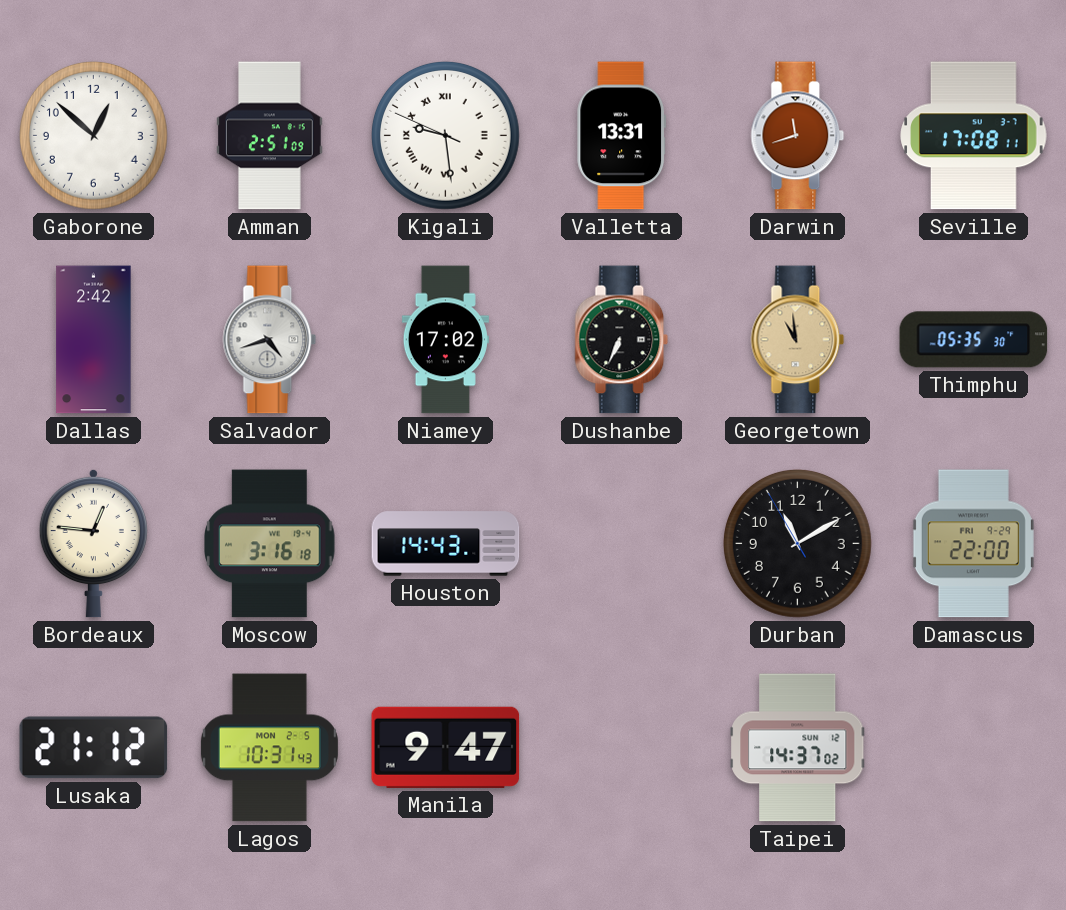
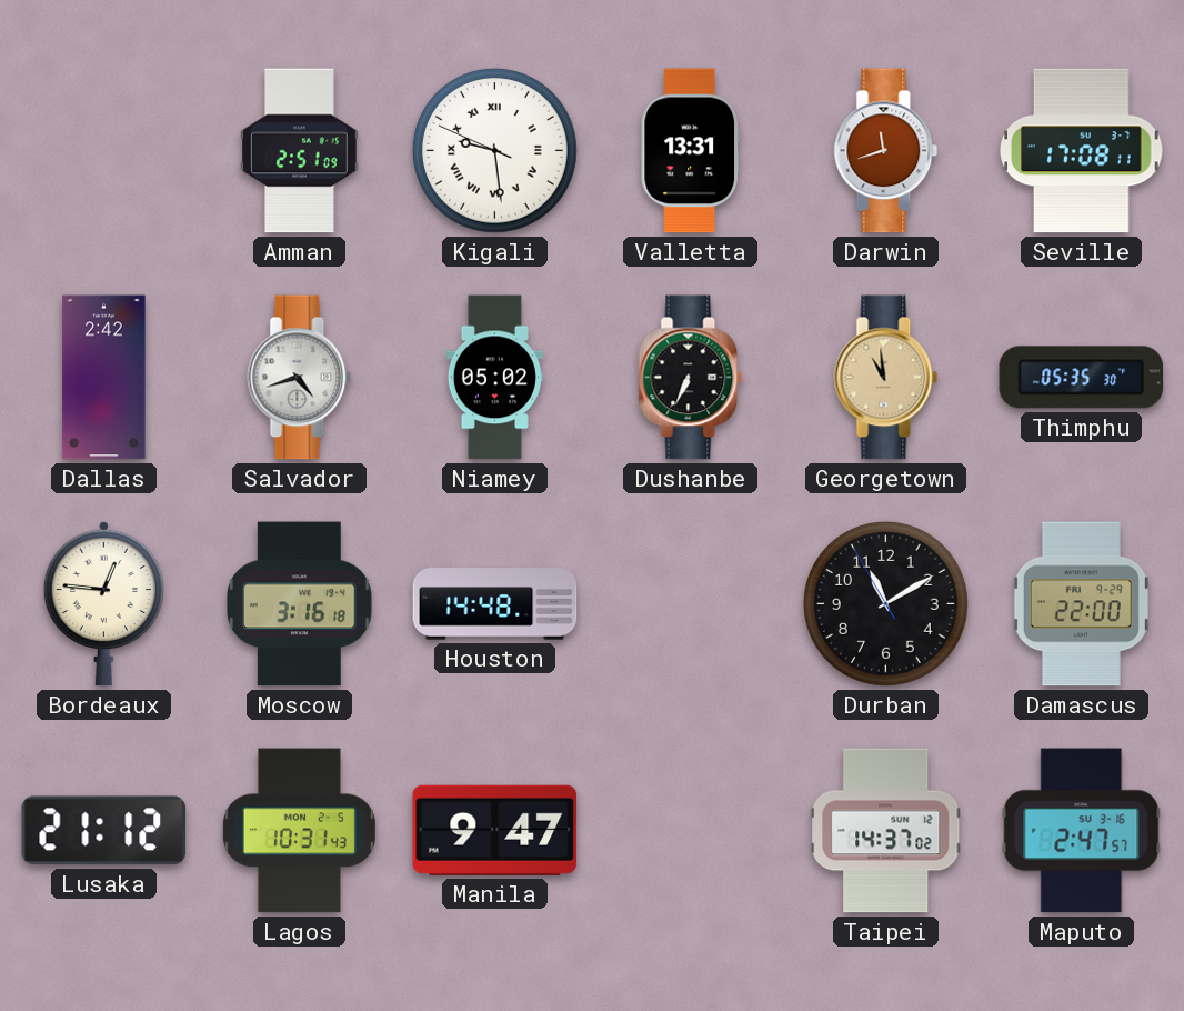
Gaborone: 12:52 -> none (93, 135)
Niamey: 17:02 -> 05:02 (494, 378)
Houston: 14:43 -> 14:48 (495, 604)
Maputo: none -> 2:47 (1082, 831)
